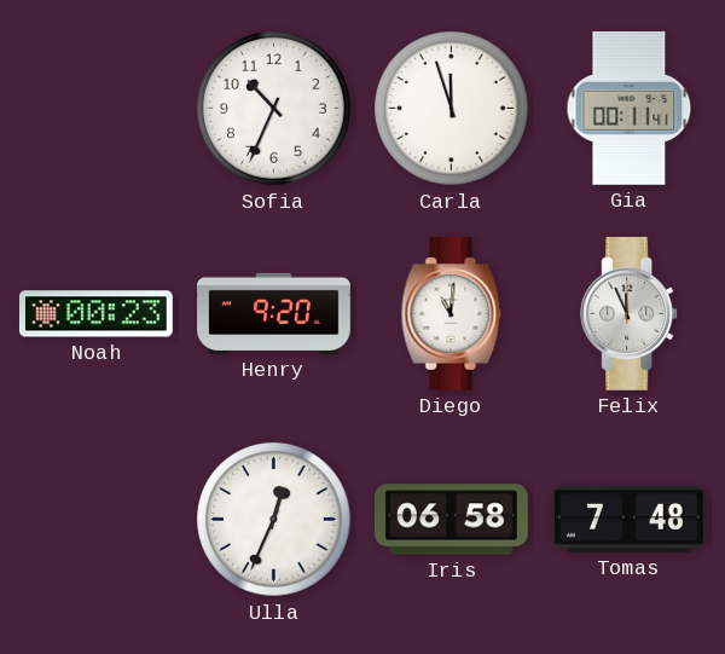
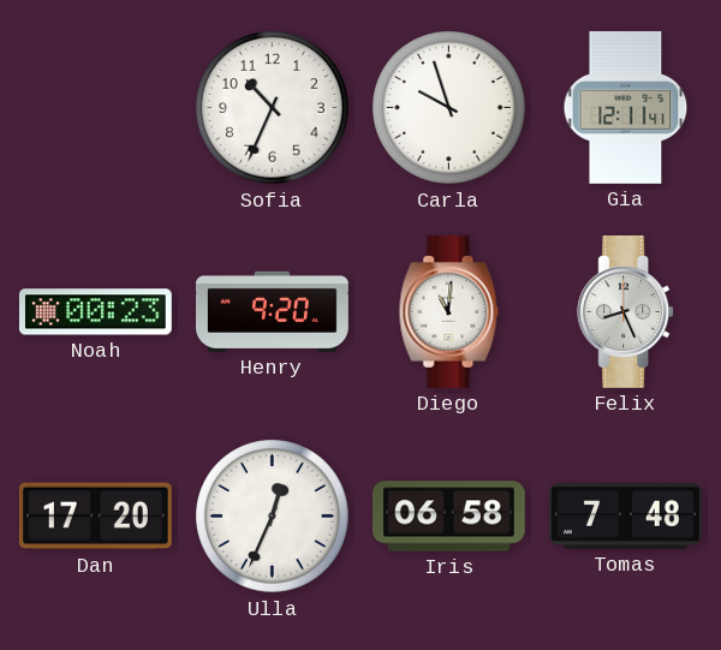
Carla: 11:57 -> 9:57 (449, 108)
Gia: 00:11 -> 12:11 (626, 107)
Felix: 11:56 -> 8:26 (626, 311)
Dan: none -> 17:20 (95, 517)
